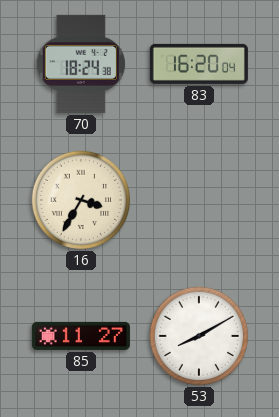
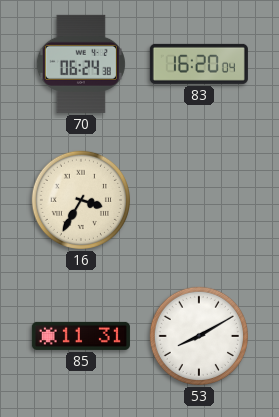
70: 18:24 -> 06:24 (81, 64)
85: 11:27 -> 11:31 (81, 336)
